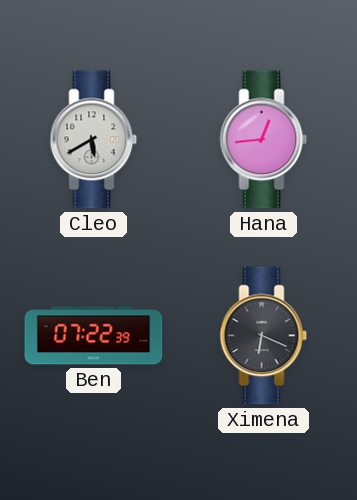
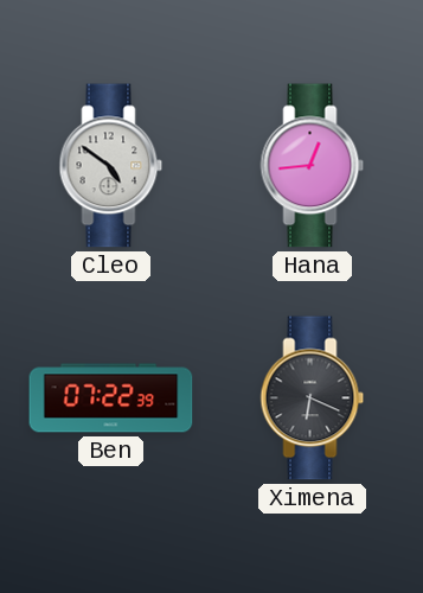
Cleo: 5:40 -> 4:51 (111, 166)
